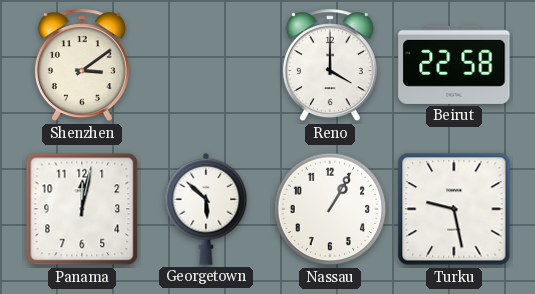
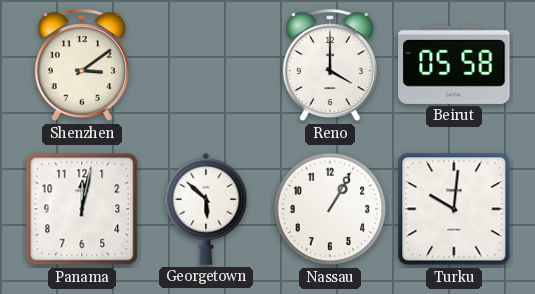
Beirut: 22:58 -> 05:58 (454, 65)
Turku: 9:28 -> 10:01 (454, 209)
